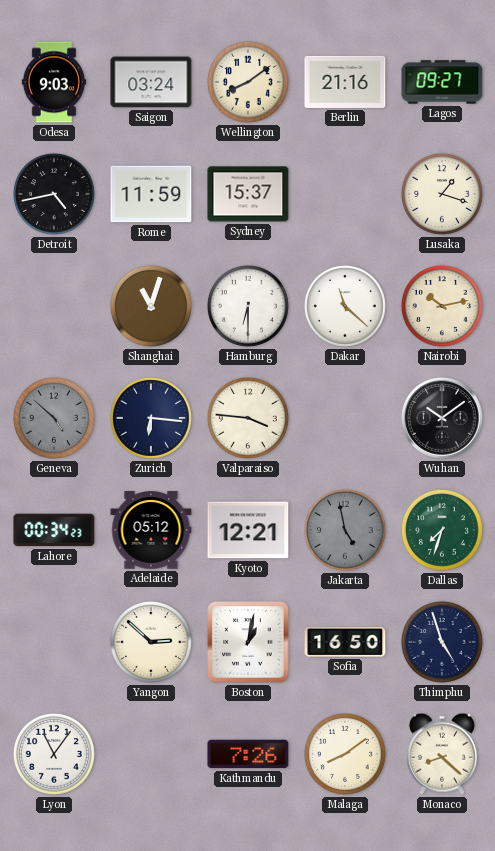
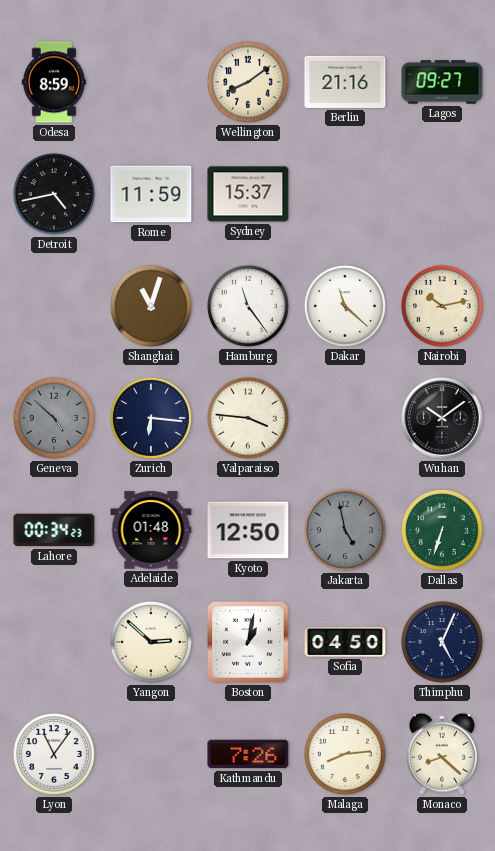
Odesa: 9:03 -> 8:59 (54, 82)
Saigon: 03:24 -> none (151, 82)
Lusaka: 1:18 -> none (442, 194)
Hamburg: 6:30 -> 11:24 (248, 306)
Adelaide: 05:12 -> 01:48 (151, 530)
Kyoto: 12:21 -> 12:50 (248, 530)
Dallas: 7:33 -> 6:33 (442, 530)
Sofia: 16:50 -> 04:50 (345, 642)
Thimphu: 4:57 -> 5:04 (442, 642)
Malaga: 8:09 -> 8:14 (345, 754)
